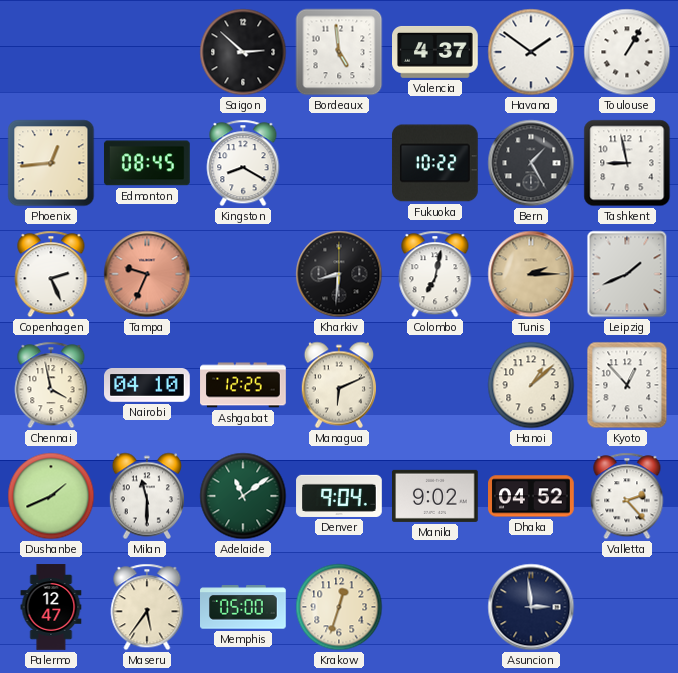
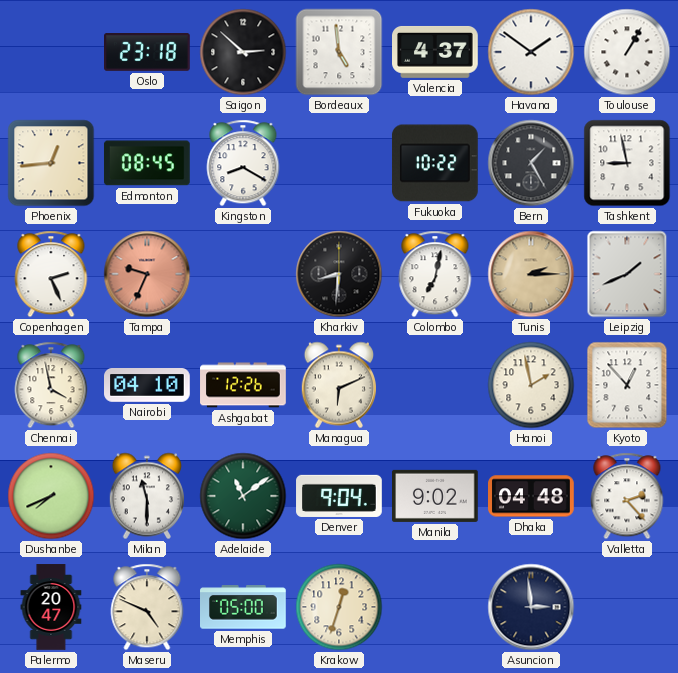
Oslo: none -> 23:18 (148, 53)
Ashgabat: 12:25 -> 12:26 (243, 385)
Hanoi: 1:08 -> 1:58 (531, 385)
Dushanbe: 1:41 -> 7:41 (51, 496)
Dhaka: 04:52 -> 04:48 (531, 496)
Palermo: 12:47 -> 20:47 (51, 607)
Maseru: 5:36 -> 4:49 (147, 607)
